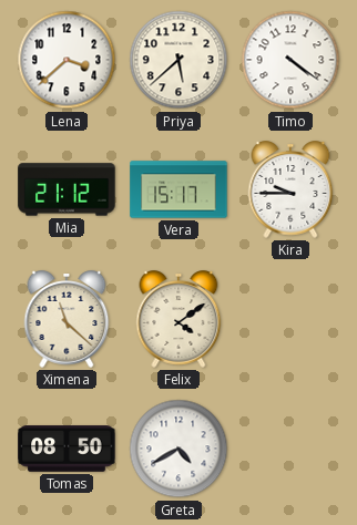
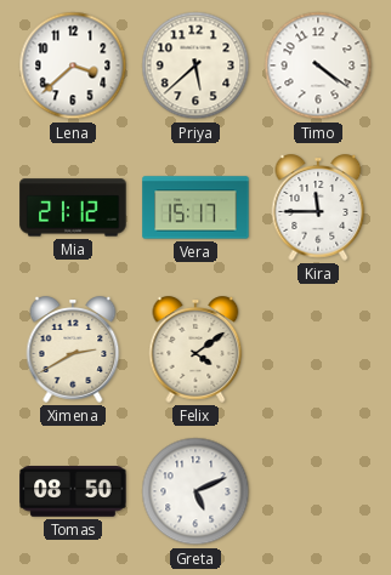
Kira: 9:45 -> 11:45 (318, 207)
Ximena: 11:22 -> 2:40 (73, 349)
Greta: 4:40 -> 5:11 (195, 491)
